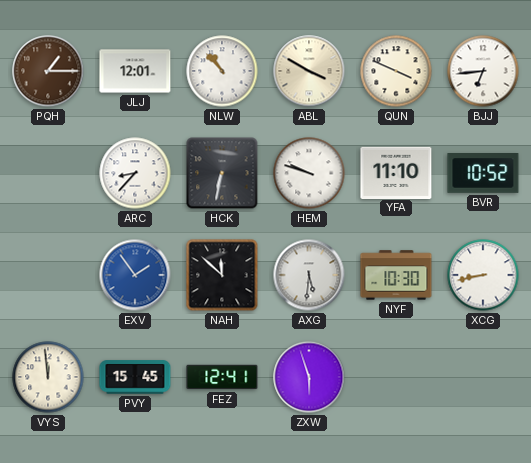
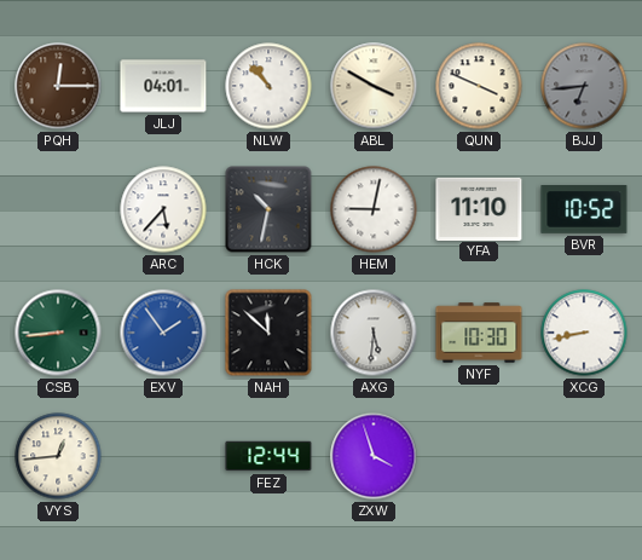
PQH: 1:15 -> 12:15 (58, 86)
JLJ: 12:01 -> 04:01 (163, 86)
BJJ dial: white -> grey (584, 86)
ARC: 8:37 -> 5:37 (163, 209)
HCK: 6:32 -> 10:32 (268, 209)
HEM: 9:48 -> 9:02 (374, 209)
CSB: none -> 8:44 (58, 333)
VYS: 11:59 -> 12:44 (58, 456)
PVY: 15:45 -> none (135, 377)
FEZ: 12:41 -> 12:44 (268, 456)
ZXW: 5:57 -> 3:57 (374, 456)
